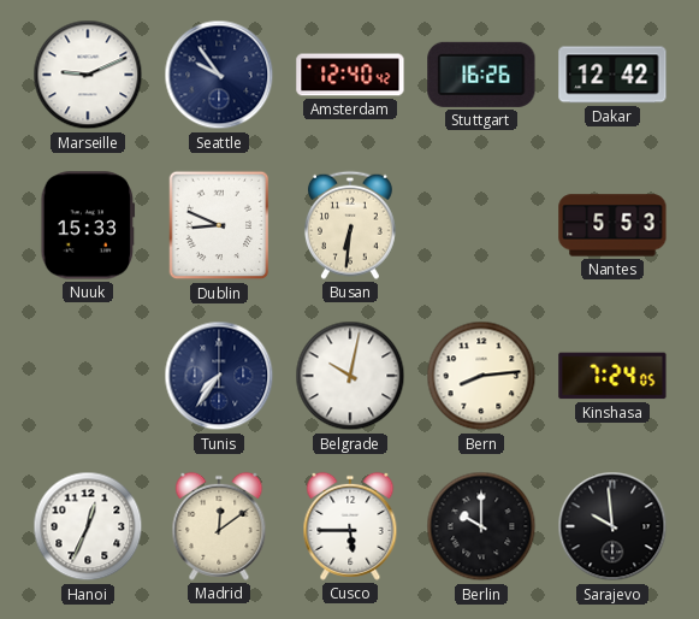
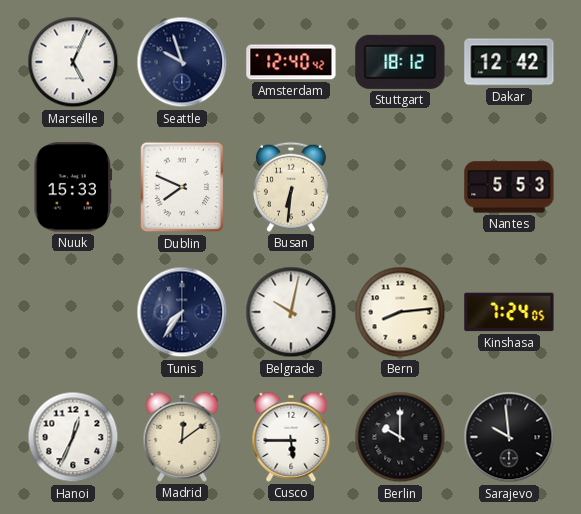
Marseille: 9:11 -> 5:04 (73, 62)
Seattle: 9:54 -> 9:57 (182, 62)
Stuttgart: 16:26 -> 18:12 (400, 62)
Dublin: 8:49 -> 7:49 (182, 187)
